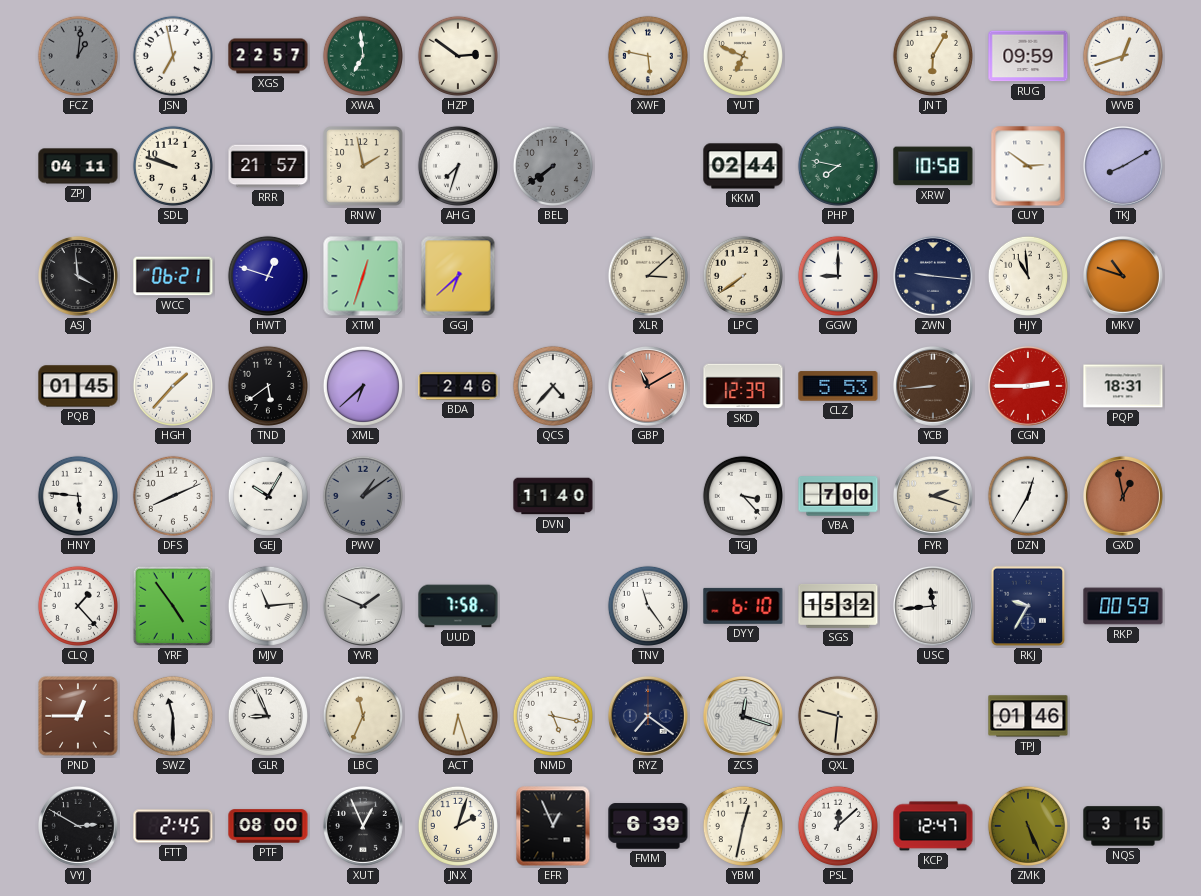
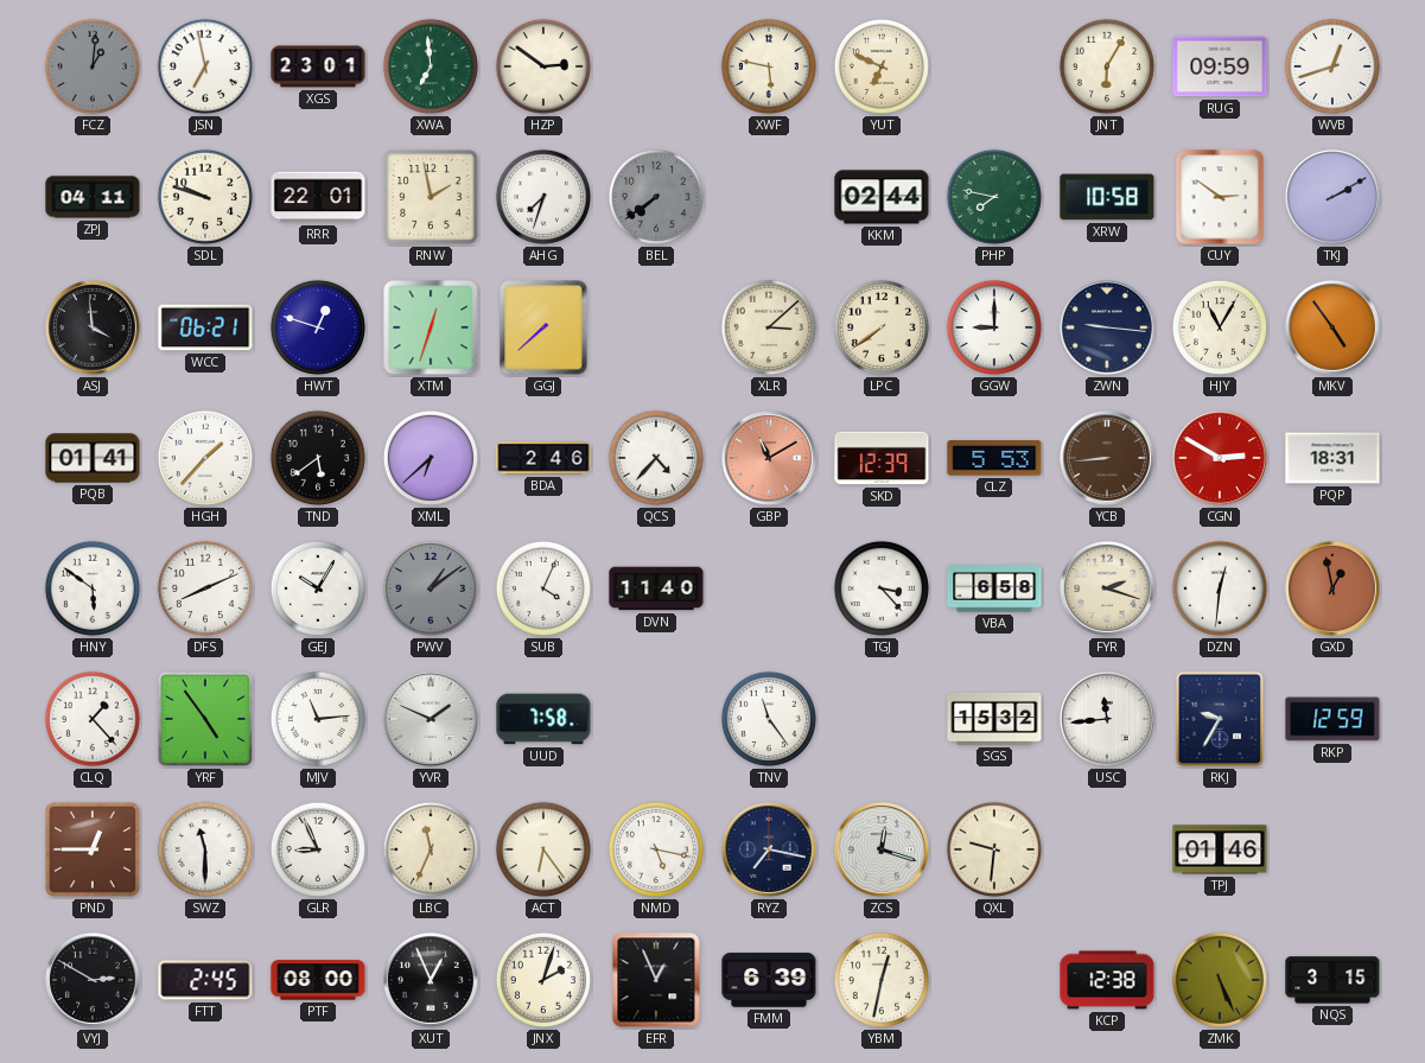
XGS: 22:57 -> 23:01 (318, 66)
RRR: 21:57 -> 22:01 (318, 197)
TKJ: 8:10 -> 2:10 (1332, 197)
GGJ: 6:38 -> 7:38 (543, 327)
HJY: 10:59 -> 11:05 (1220, 327)
MKV: 10:48 -> 4:54 (1332, 327)
PQB: 01:45 -> 01:41 (93, 458)
CGN: 2:45 -> 2:50 (1220, 458)
HNY: 5:46 -> 5:51 (93, 588)
SUB: none -> 4:04 (543, 588)
VBA: 7:00 -> 6:58 (994, 588)
DZN: 12:35 -> 12:31 (1220, 588)
DYY: 6:10 -> none (743, 606)
RKP: 00:59 -> 12:59 (1332, 719)
ACT: 6:27 -> 6:24 (543, 849)
RYZ: 7:21 -> 7:17 (769, 849)
PSL: 12:08 -> none (838, 826)
KCP: 12:47 -> 12:38 (1107, 980)
